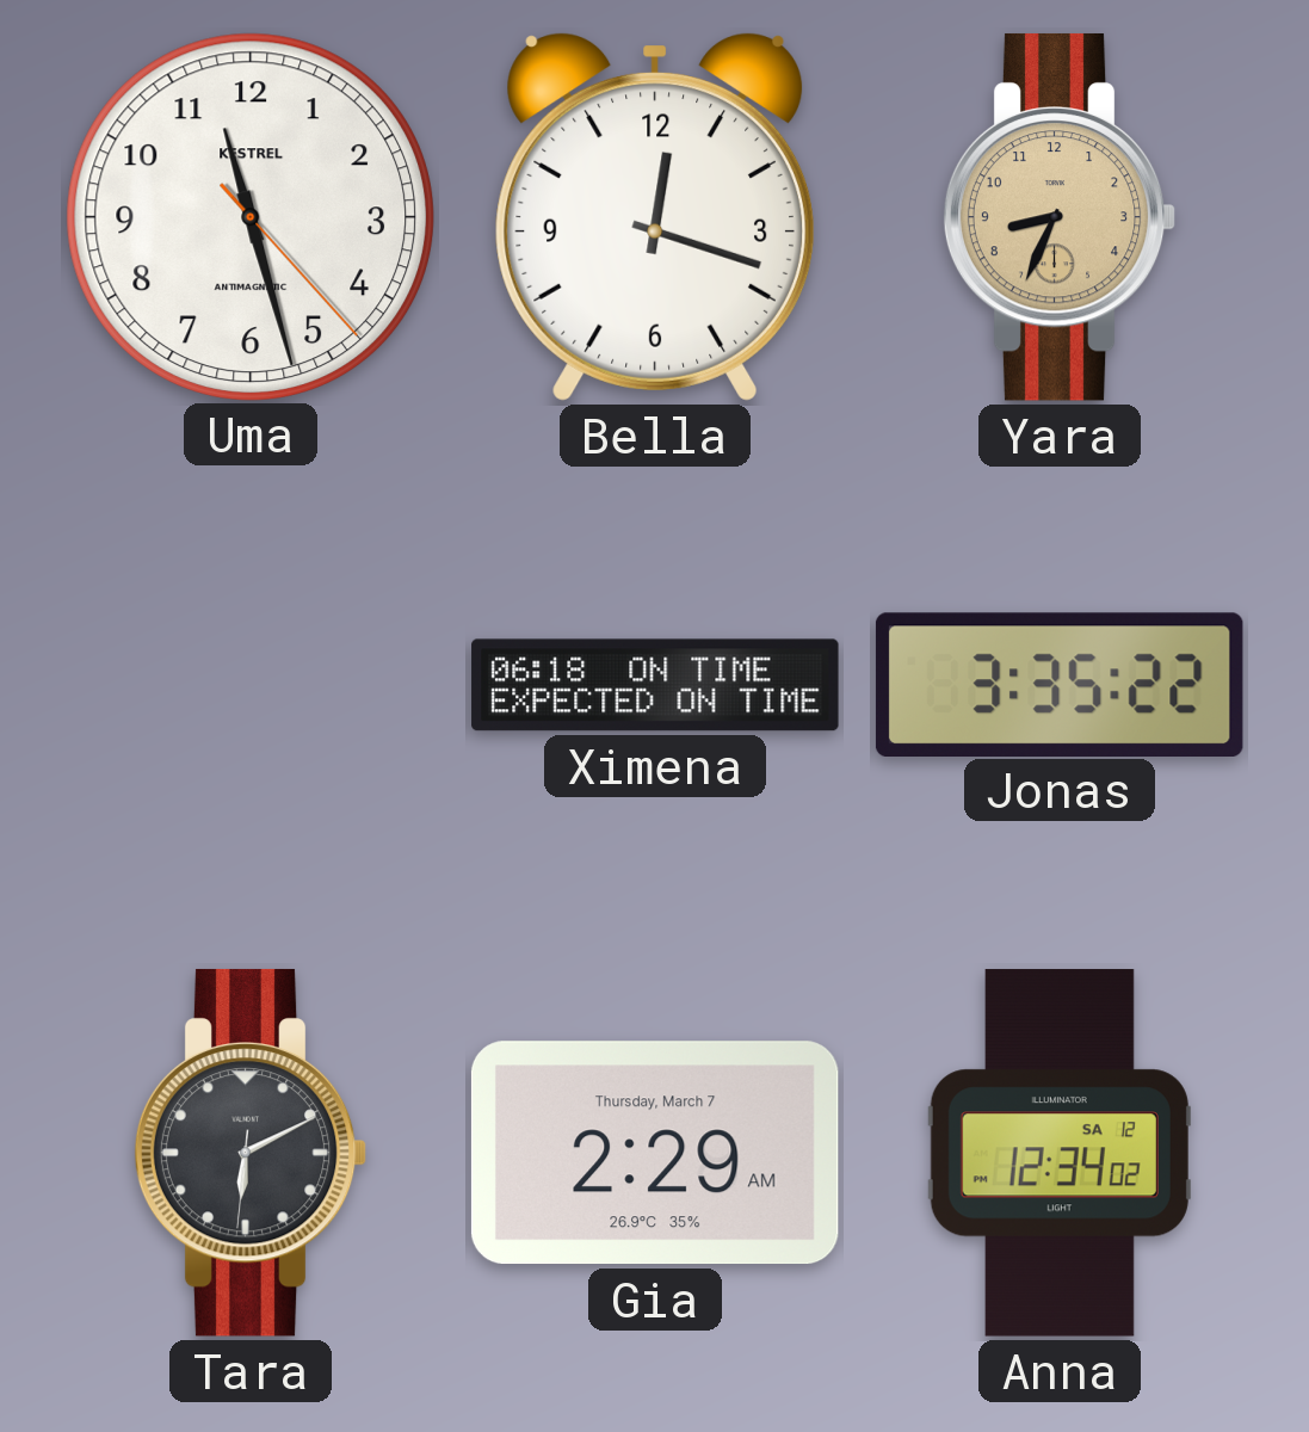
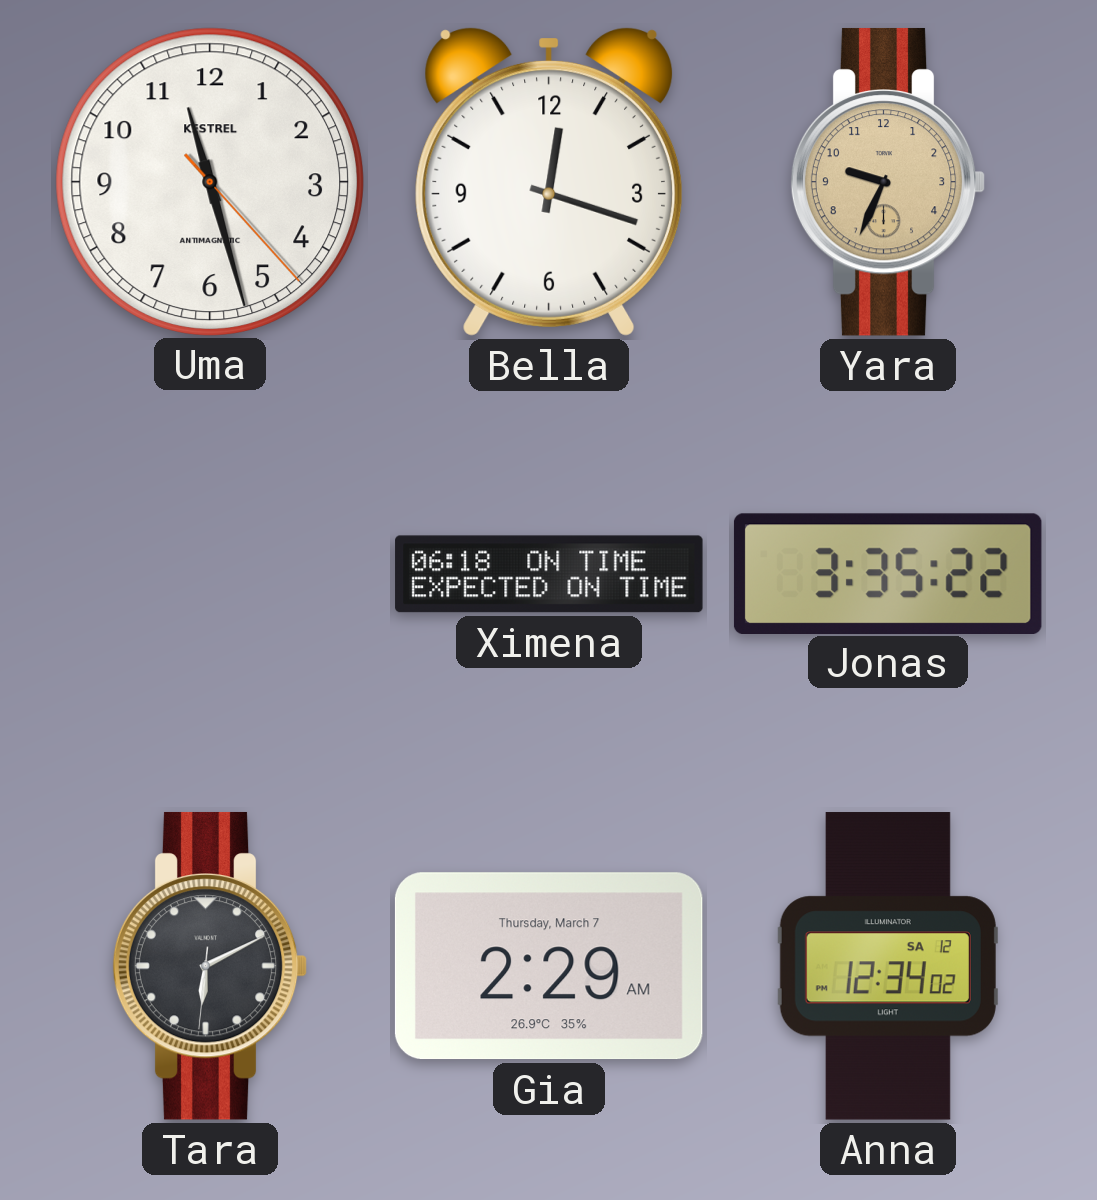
Yara: 8:34 -> 9:34 (888, 182)
